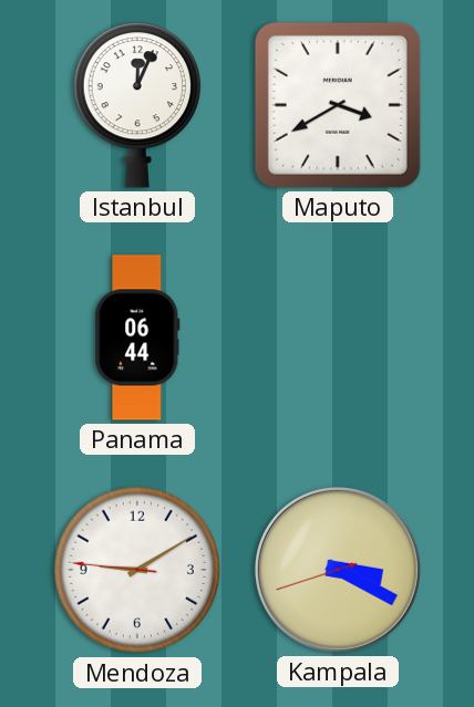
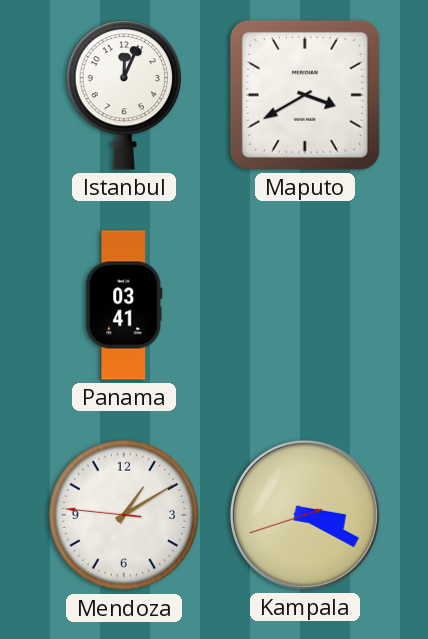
Panama: 06:44 -> 03:41 (124, 305)
Mendoza: 9:09 -> 1:09 (124, 515)
